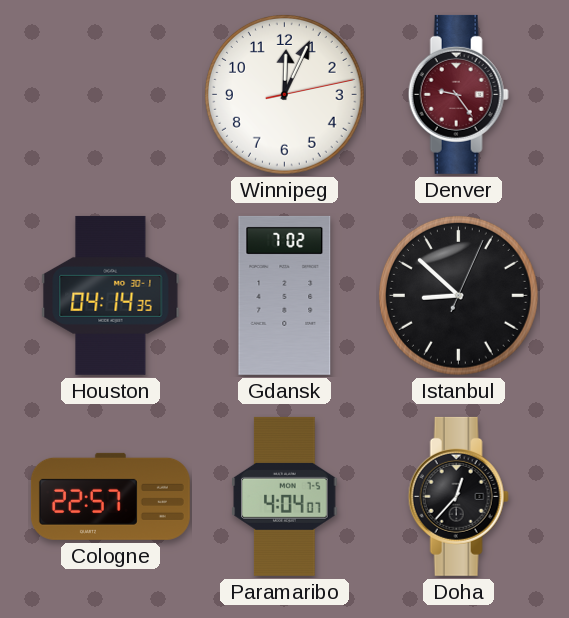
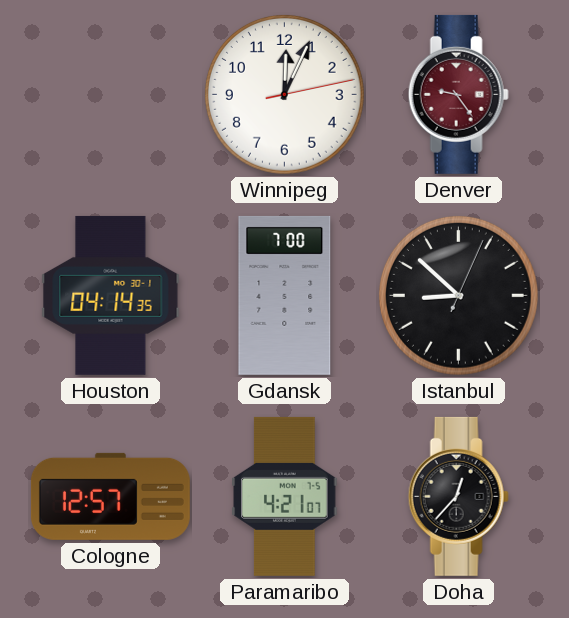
Gdansk: 7:02 -> 7:00 (285, 295)
Cologne: 22:57 -> 12:57 (110, 496)
Paramaribo: 4:04 -> 4:21 (285, 496)
